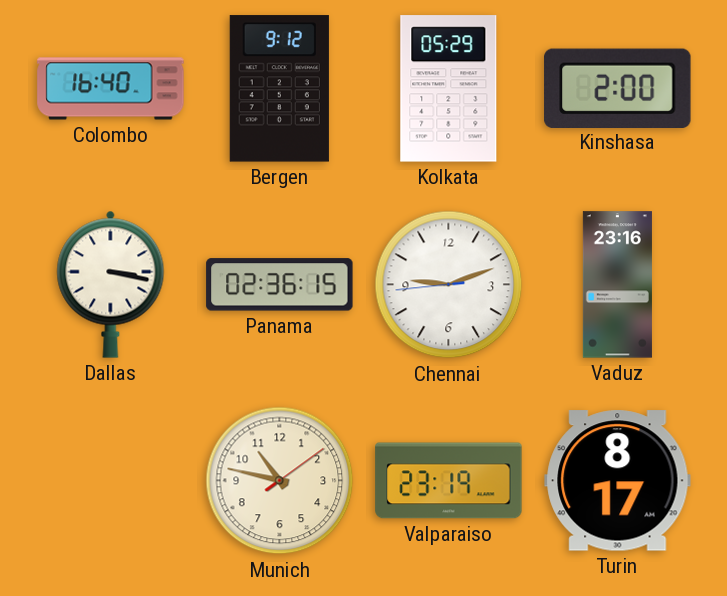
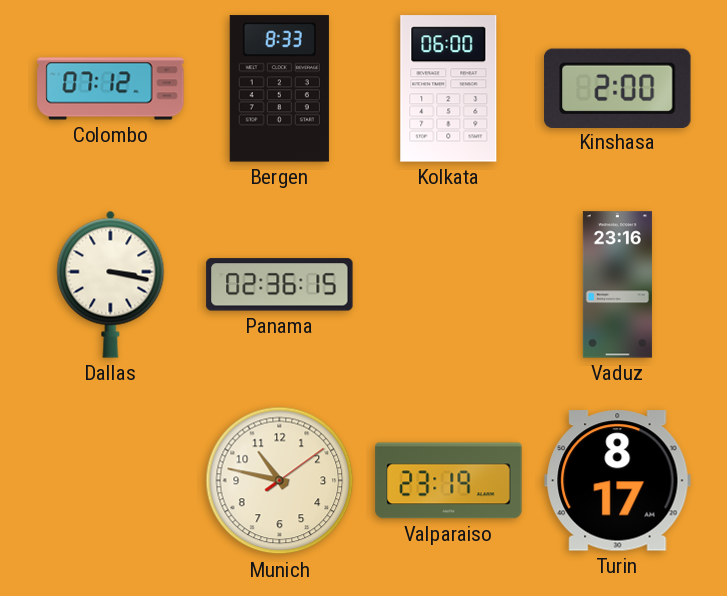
Colombo: 16:40 -> 07:12 (111, 89)
Bergen: 9:12 -> 8:33 (279, 89)
Kolkata: 05:29 -> 06:00 (449, 89)
Chennai: 9:11 -> none (449, 285)
